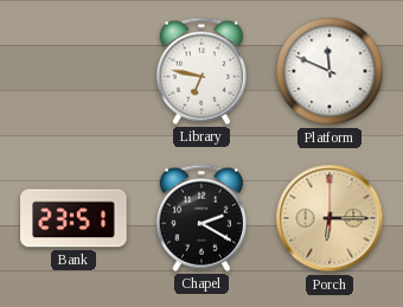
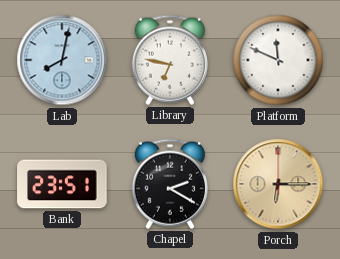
Lab: none -> 8:02 (62, 60)
